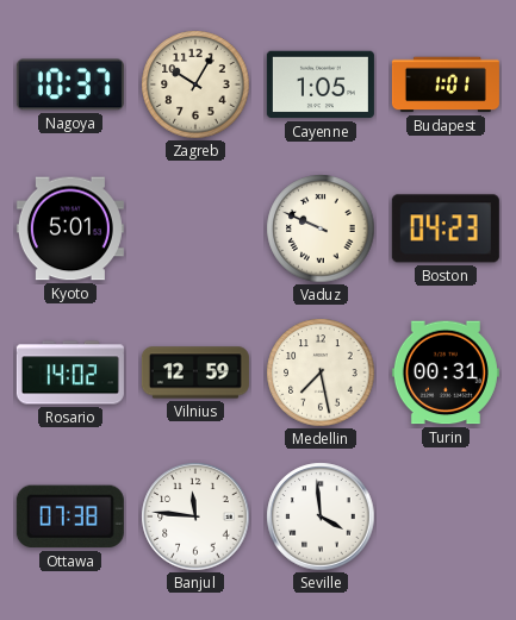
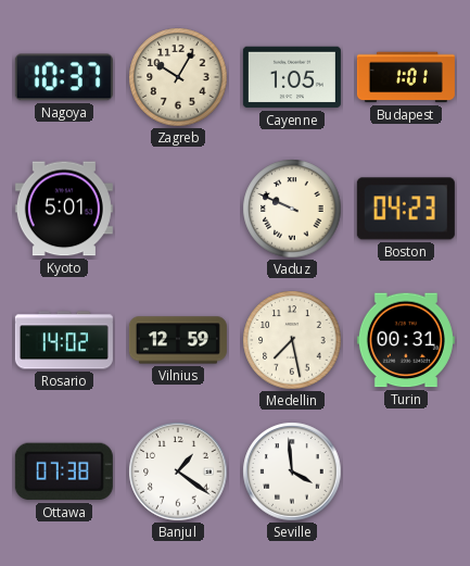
Banjul: 11:46 -> 1:21 (178, 471)
